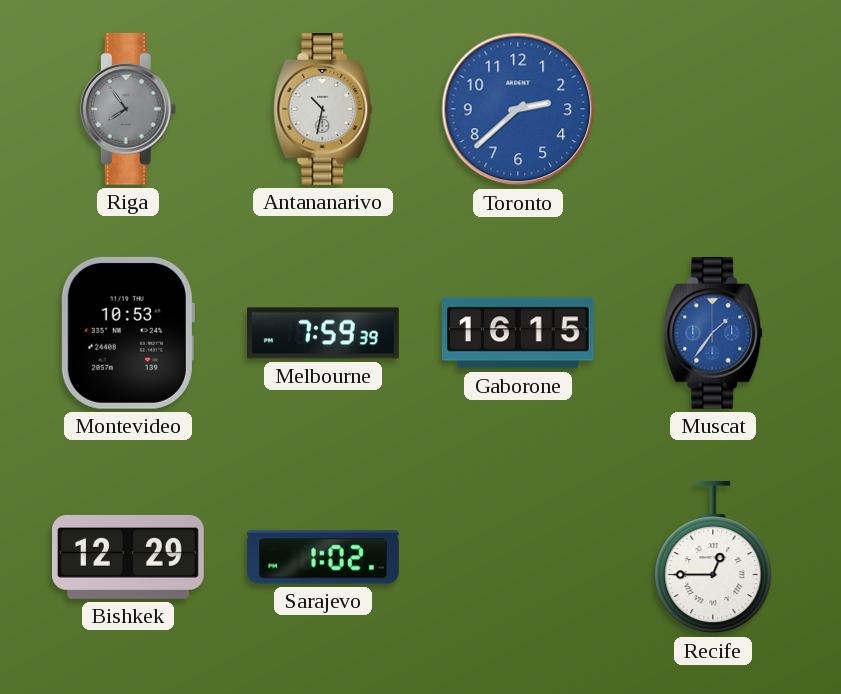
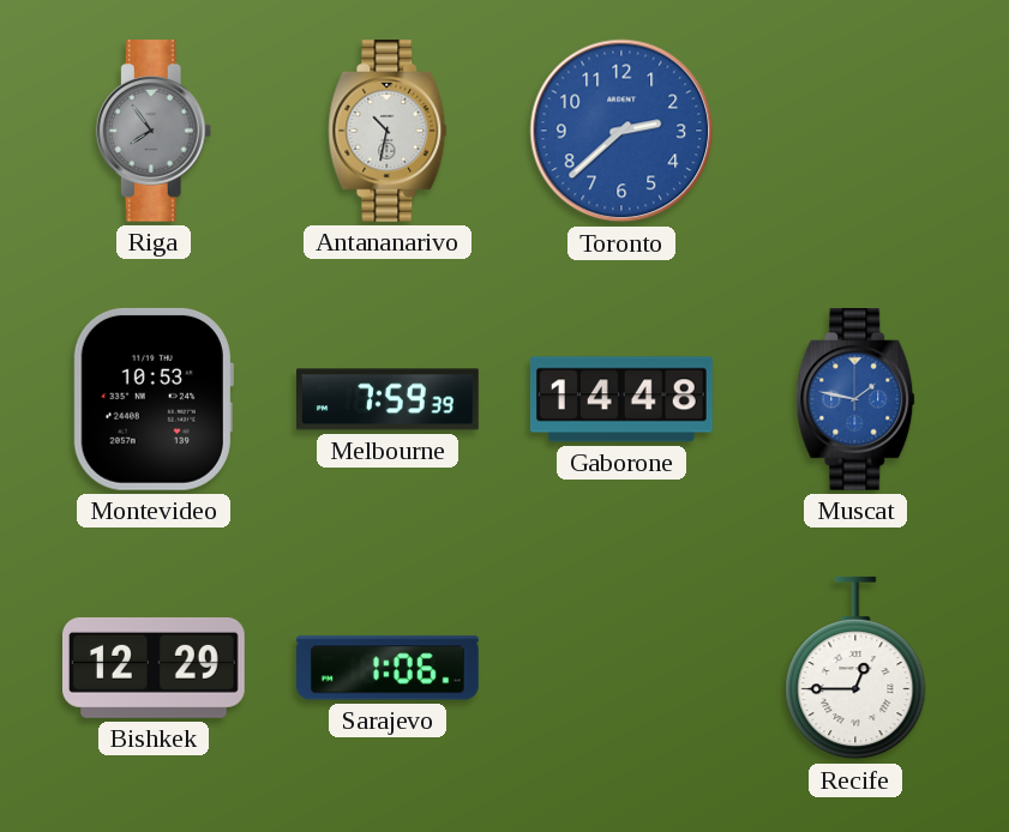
Gaborone: 16:15 -> 14:48 (621, 399)
Muscat: 1:36 -> 1:47 (855, 400)
Sarajevo: 1:02 -> 1:06 (388, 668)
